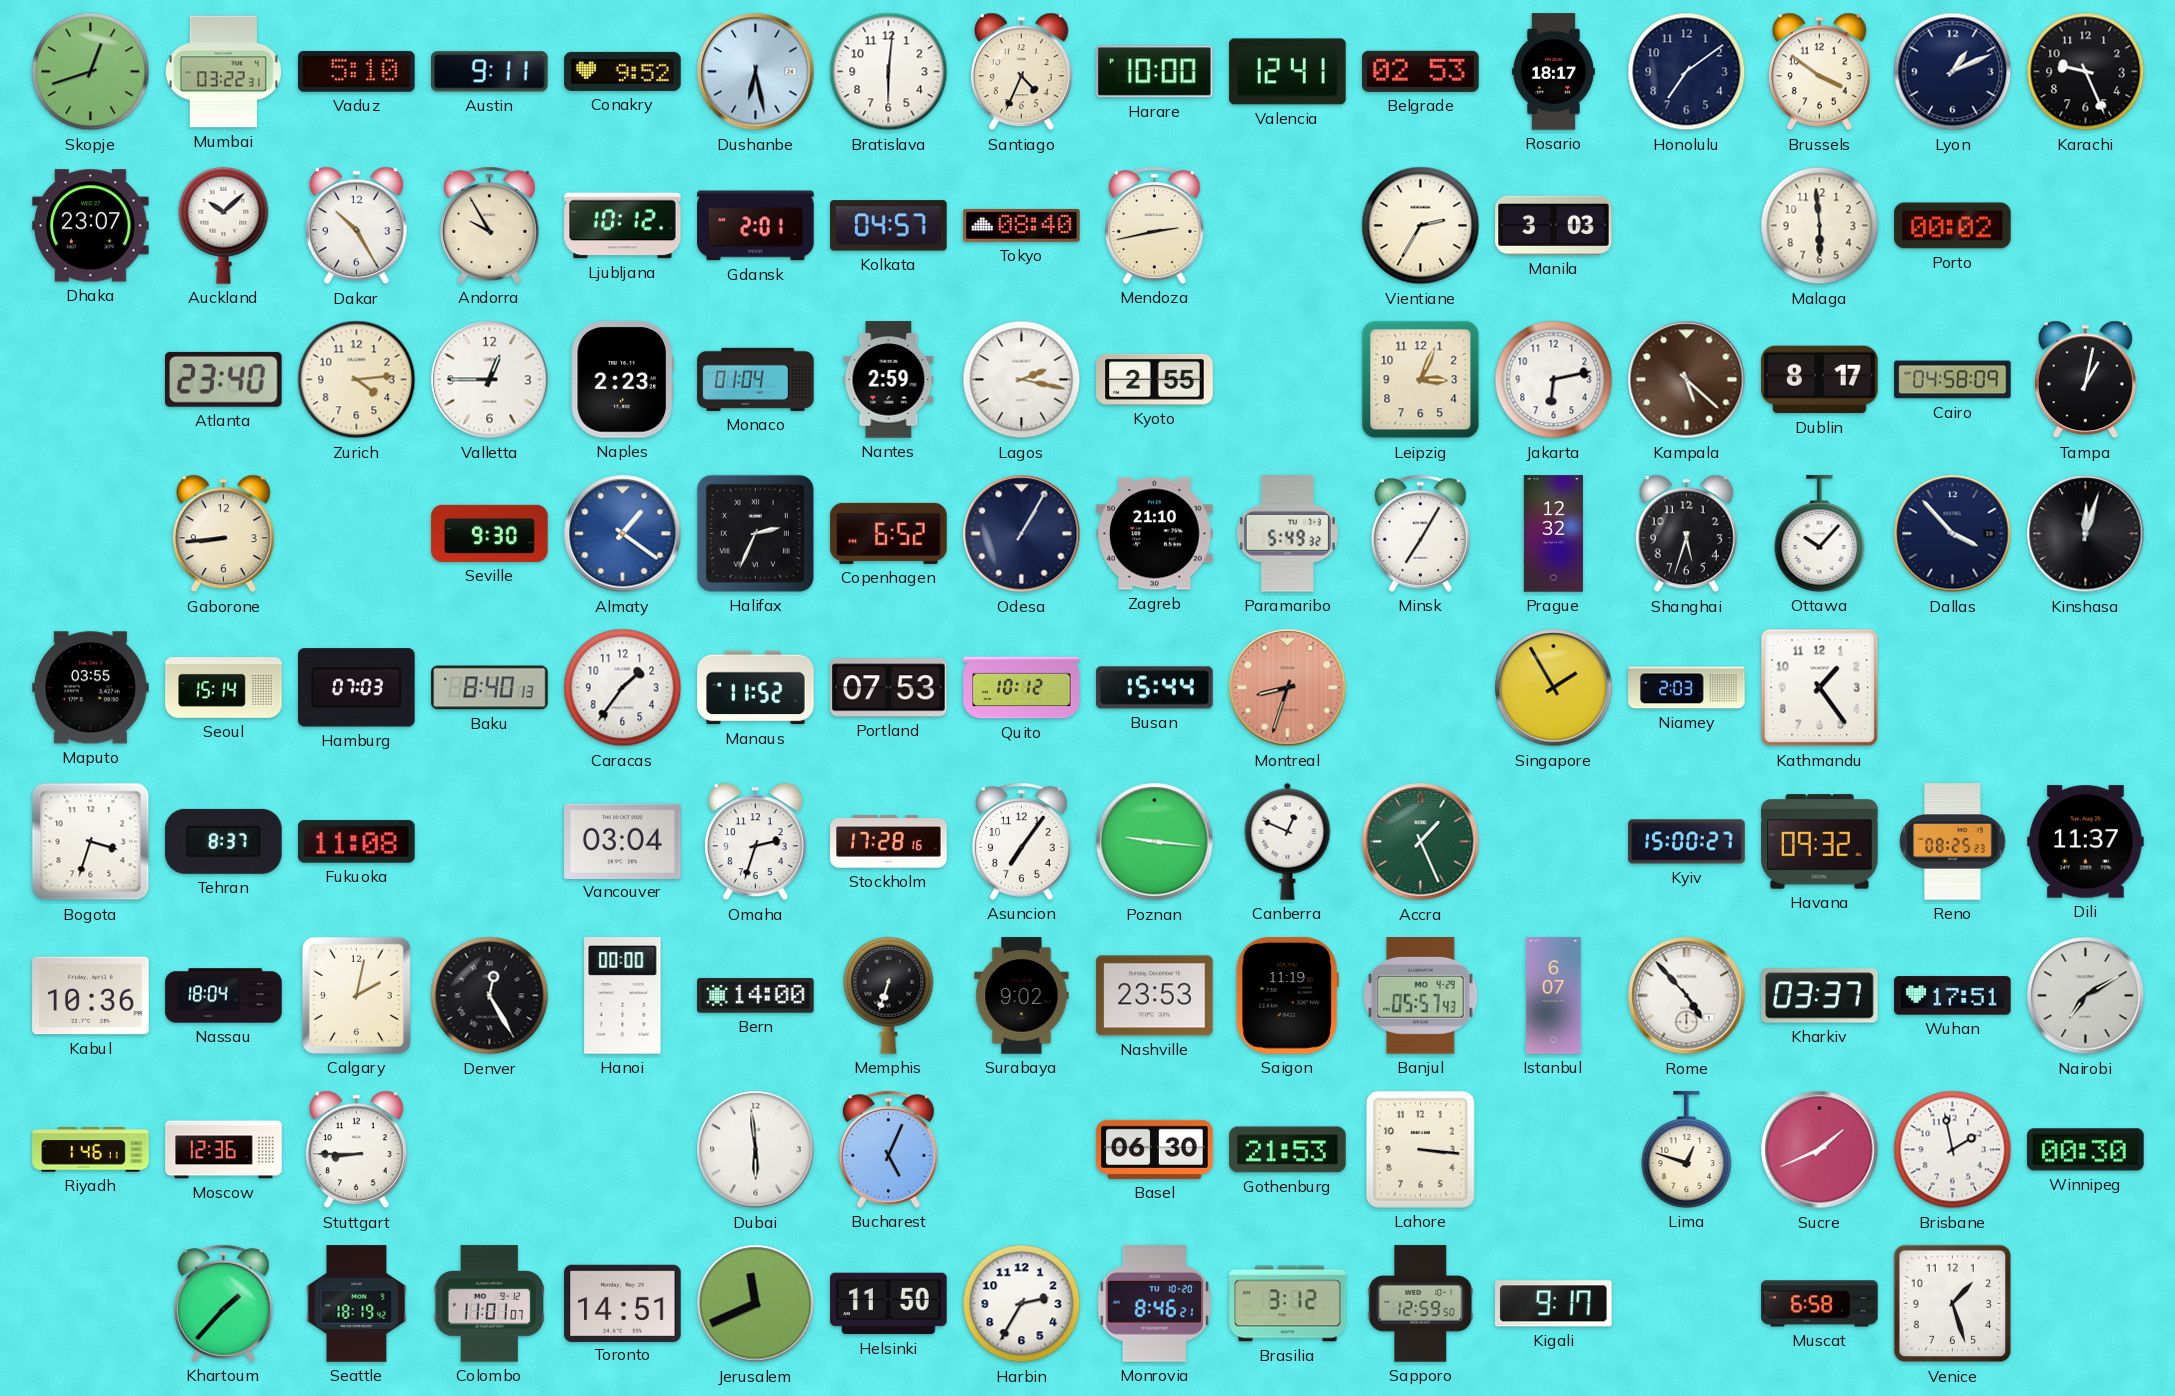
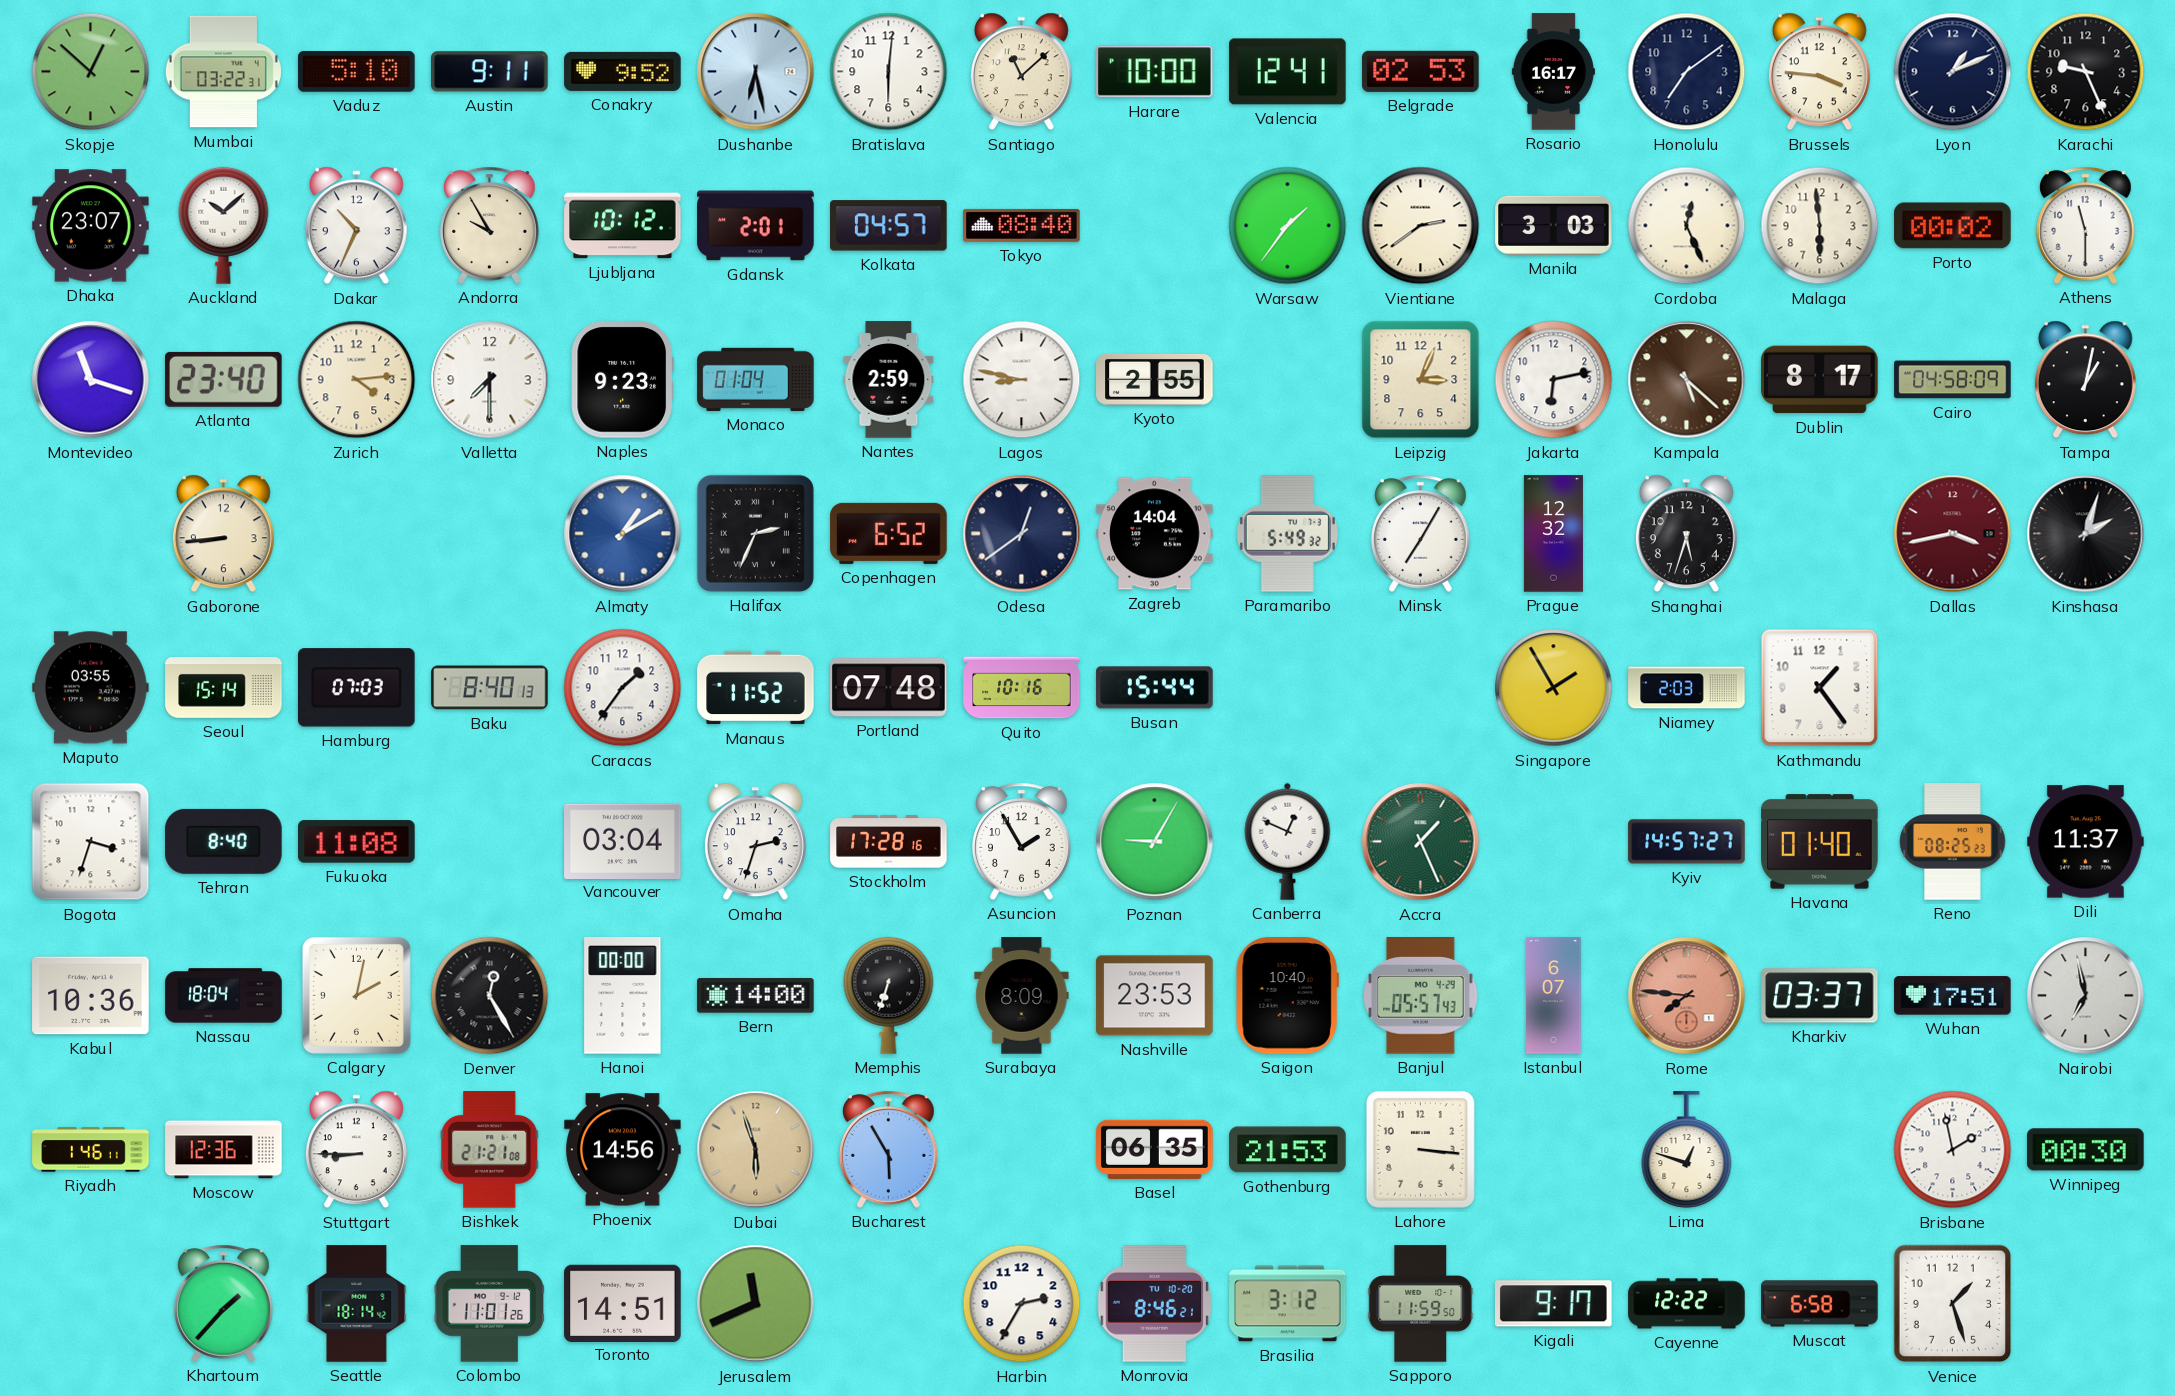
Skopje: 12:42 -> 12:52 (91, 72)
Santiago: 4:34 -> 11:08 (1021, 72)
Rosario: 18:17 -> 16:17 (1553, 72)
Brussels: 3:51 -> 3:46 (1819, 72)
Dakar: 10:25 -> 10:34 (356, 226)
Mendoza: 2:43 -> none (1155, 225)
Warsaw: none -> 1:36 (1288, 226)
Vientiane: 2:35 -> 2:39 (1421, 226)
Cordoba: none -> 12:26 (1687, 226)
Athens: none -> 11:30 (2086, 225)
Montevideo: none -> 11:18 (91, 380)
Valletta: 12:45 -> 7:30 (490, 380)
Naples: 2:23 -> 9:23 (622, 380)
Lagos: 2:17 -> 8:47 (1022, 380)
Seville: 9:30 -> none (490, 533)
Almaty: 1:21 -> 1:10 (623, 534)
Odesa: 1:05 -> 12:39 (1022, 534)
Zagreb: 21:10 -> 14:04 (1155, 534)
Ottawa: 10:07 -> none (1820, 534)
Dallas: 3:53 -> 3:43 (1953, 534)
Dallas dial: navy -> burgundy (1953, 534)
Kinshasa: 12:03 -> 2:03 (2086, 534)
Portland: 07:53 -> 07:48 (889, 688)
Quito: 10:12 -> 10:16 (1022, 688)
Montreal: 8:33 -> none (1288, 688)
Tehran: 8:37 -> 8:40 (224, 841)
Asuncion: 7:06 -> 1:55 (1022, 841)
Poznan: 9:16 -> 9:05 (1155, 842)
Kyiv: 15:00 -> 14:57 (1687, 842)
Havana: 09:32 -> 01:40 (1820, 842)
Surabaya: 9:02 -> 8:09 (1022, 996)
Saigon: 11:19 -> 10:40 (1287, 996)
Rome: 4:53 -> 7:46 (1687, 996)
Rome dial: white -> salmon (1687, 996)
Nairobi: 7:10 -> 6:58 (2086, 996)
Bishkek: none -> 21:21 (490, 1150)
Phoenix: none -> 14:56 (623, 1150)
Dubai: 5:59 -> 5:57 (756, 1150)
Dubai dial: white -> champagne (756, 1150)
Bucharest: 5:04 -> 5:55 (889, 1149)
Basel: 06:30 -> 06:35 (1155, 1149)
Sucre: 1:41 -> none (1820, 1150)
Seattle: 18:19 -> 18:14 (357, 1304)
Colombo: 11:01:07 -> 11:01:26 (490, 1304)
Helsinki: 11:50 -> none (889, 1304)
Sapporo: 12:59 -> 11:59 (1421, 1304)
Cayenne: none -> 12:22 (1687, 1304)
